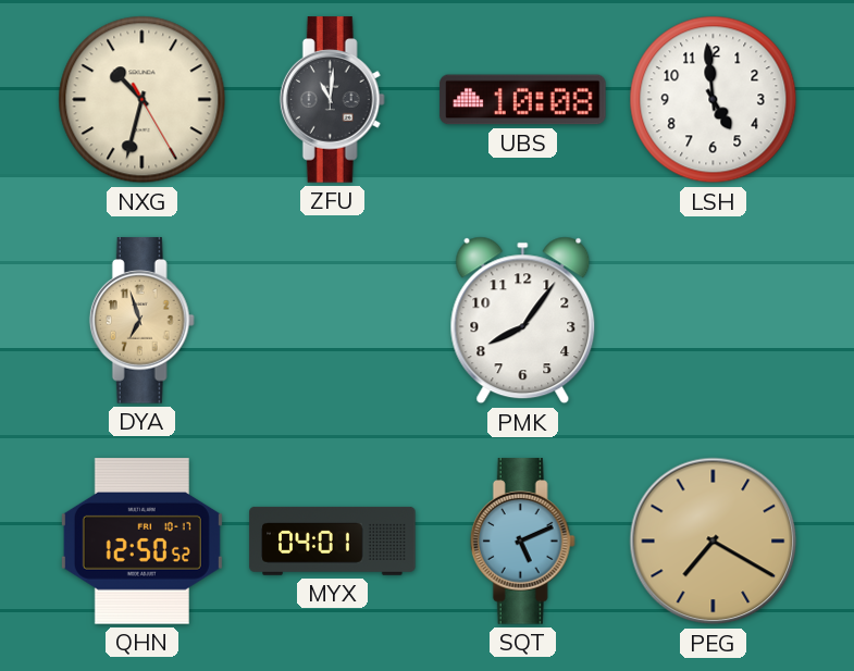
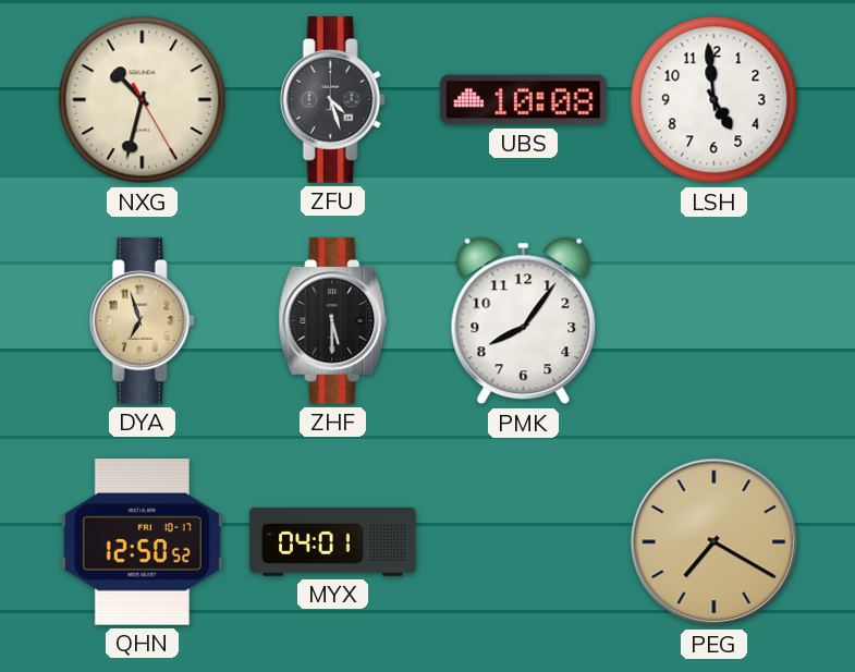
ZFU: 11:01 -> 4:27 (332, 100)
ZHF: none -> 5:30 (333, 321)
SQT: 5:11 -> none (522, 542)
